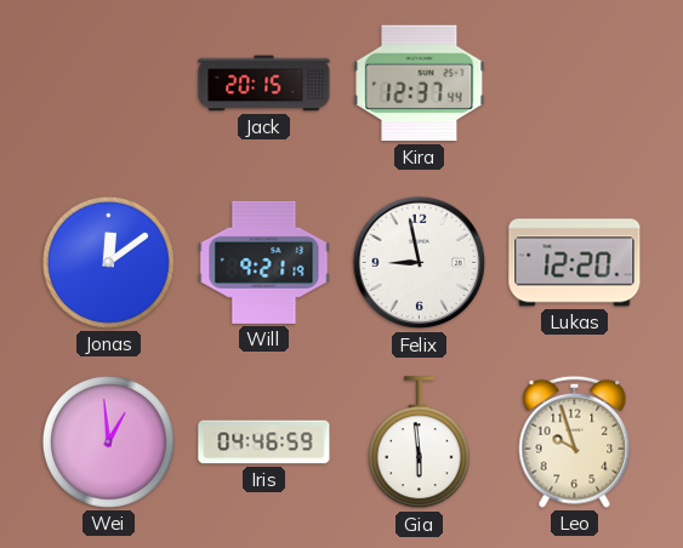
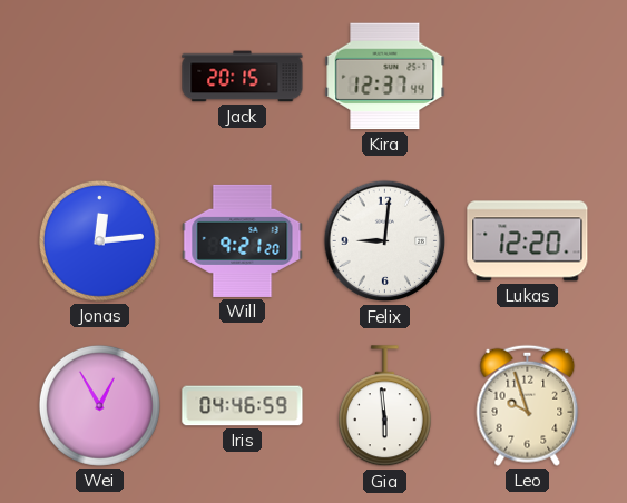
Jonas: 12:09 -> 12:14 (99, 240)
Will: 9:21:19 -> 9:21:20 (243, 240)
Felix: 8:58 -> 9:01 (385, 241)
Wei: 12:59 -> 12:55 (99, 405)
